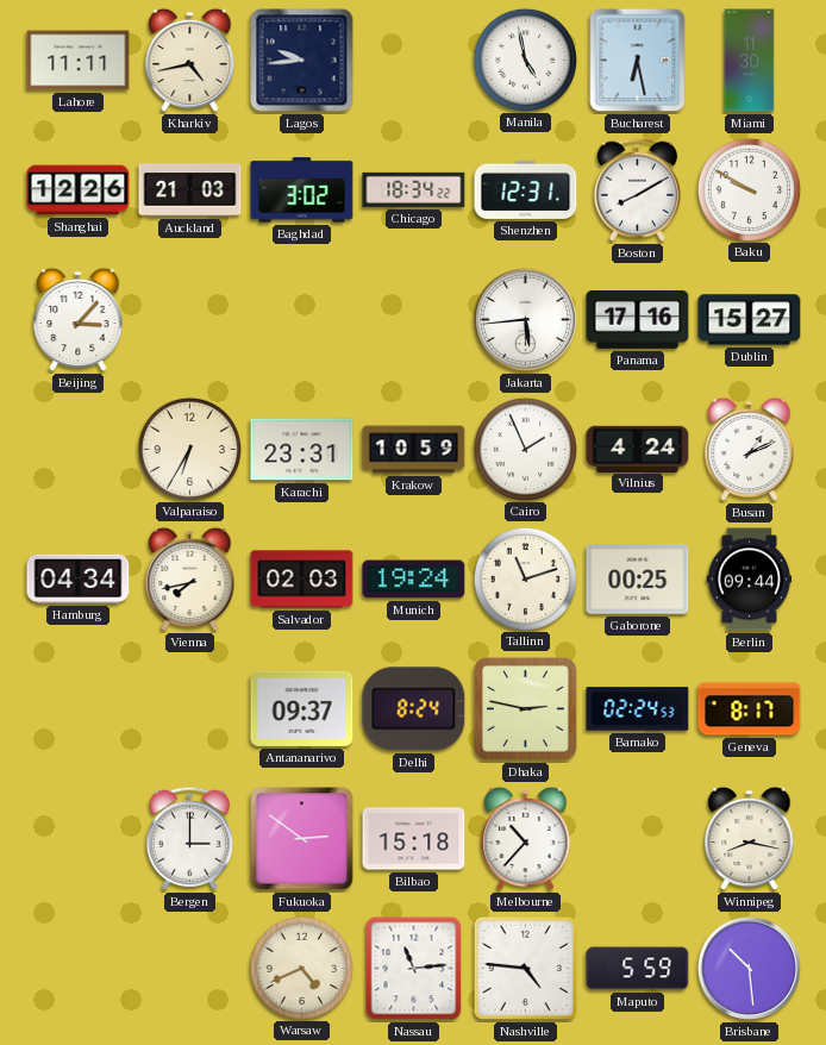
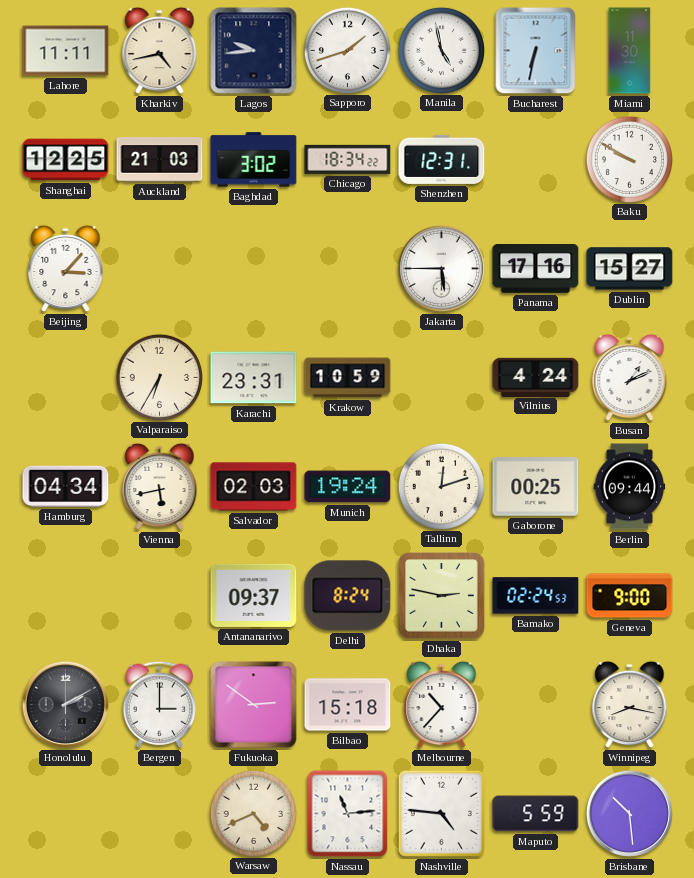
Sapporo: none -> 1:42 (347, 50)
Bucharest: 6:28 -> 6:32 (536, 51)
Shanghai: 12:26 -> 12:25 (66, 160)
Boston: 8:10 -> none (637, 189)
Jakarta: 5:44 -> 5:45 (441, 268)
Cairo: 1:56 -> none (525, 449)
Vienna: 7:43 -> 5:43 (160, 487)
Tallinn: 11:12 -> 12:12 (441, 486)
Geneva: 8:17 -> 9:00 (630, 596)
Honolulu: none -> 2:10 (65, 704)
